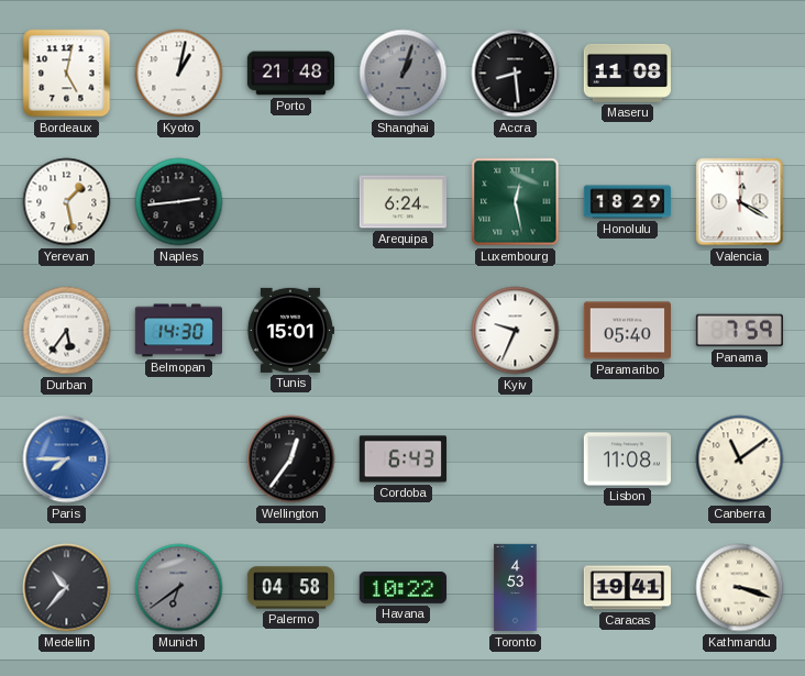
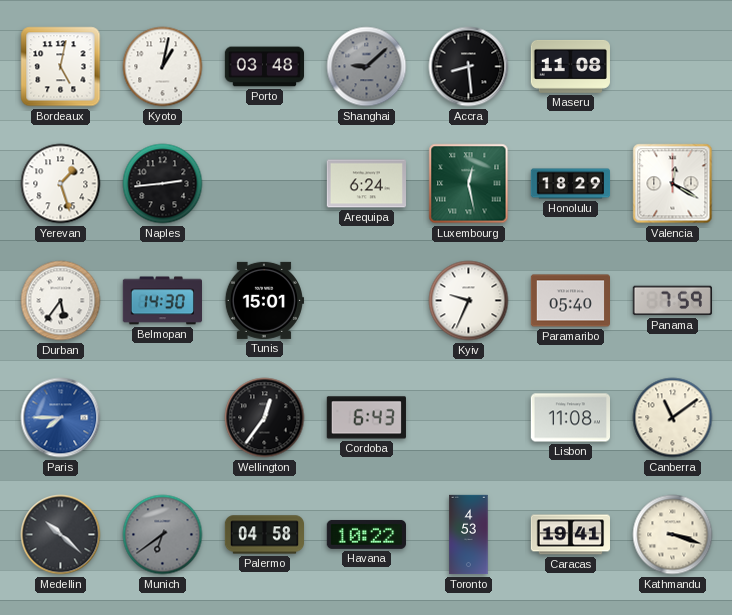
Porto: 21:48 -> 03:48 (265, 67)
Shanghai: 1:03 -> 9:08 (367, 67)
Yerevan: 1:28 -> 1:27 (61, 184)
Medellin: 10:37 -> 10:22 (61, 535)
